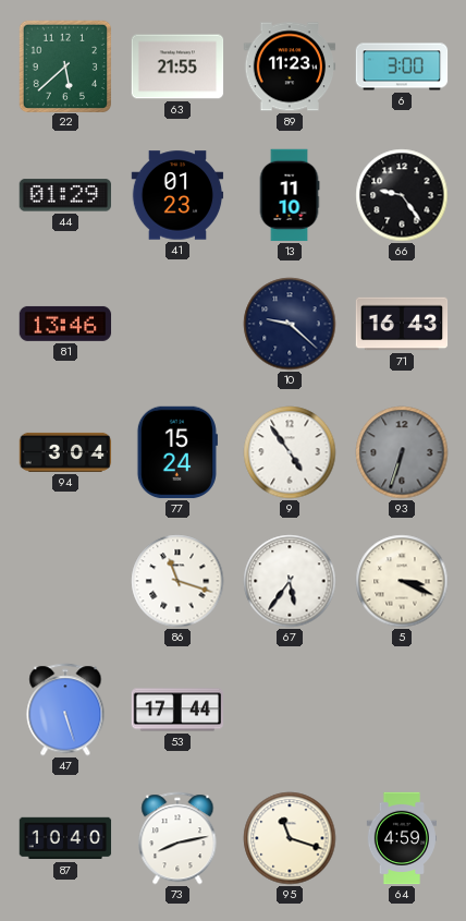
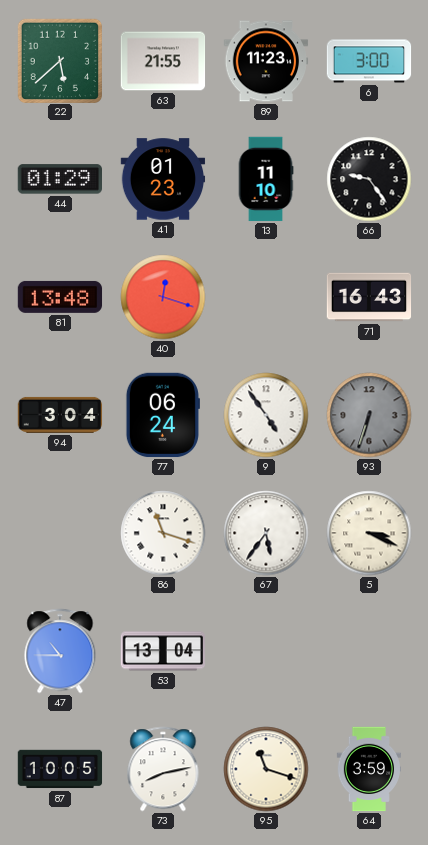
81: 13:46 -> 13:48 (60, 297)
40: none -> 12:18 (163, 297)
10: 9:22 -> none (290, 324)
77: 15:24 -> 06:24 (163, 415)
47: 5:27 -> 10:45 (60, 651)
53: 17:44 -> 13:04 (163, 651)
87: 10:40 -> 10:05 (60, 769)
64: 4:59 -> 3:59 (368, 769)
